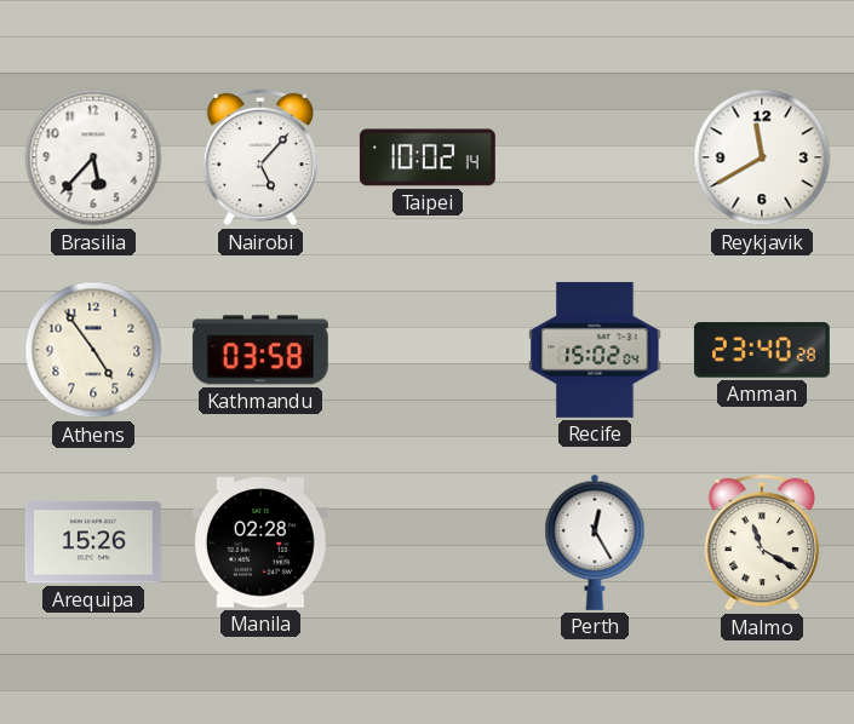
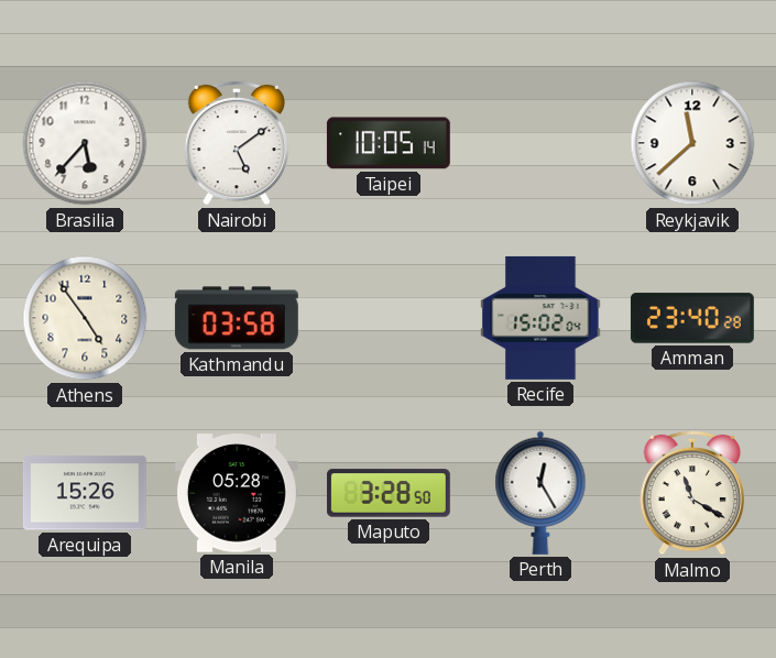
Nairobi: 5:07 -> 5:09 (237, 143)
Taipei: 10:02 -> 10:05 (389, 143)
Reykjavik: 11:40 -> 11:38 (692, 143)
Manila: 02:28 -> 05:28 (237, 493)
Maputo: none -> 3:28 (389, 493)
